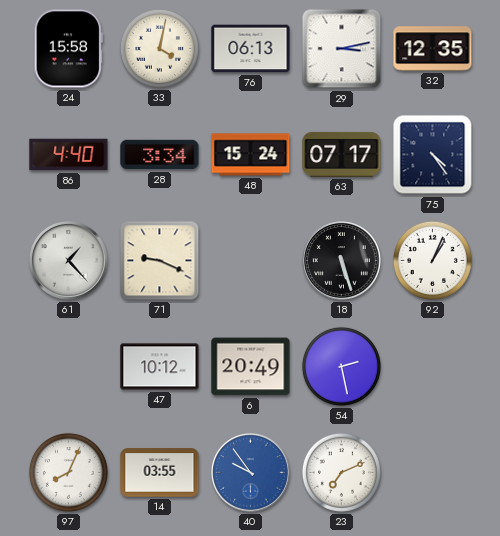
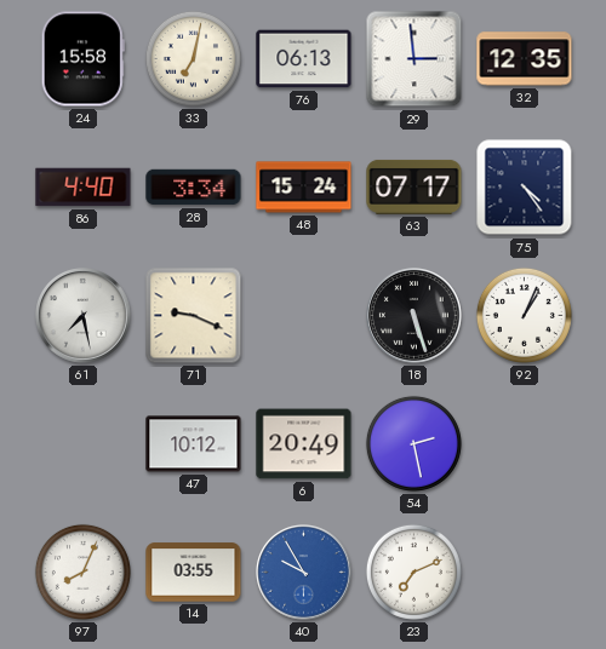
33: 4:02 -> 7:02 (193, 58)
29: 3:13 -> 2:59 (415, 59)
61: 1:23 -> 7:28 (84, 316)
40: 9:54 -> 9:55 (304, 573)
